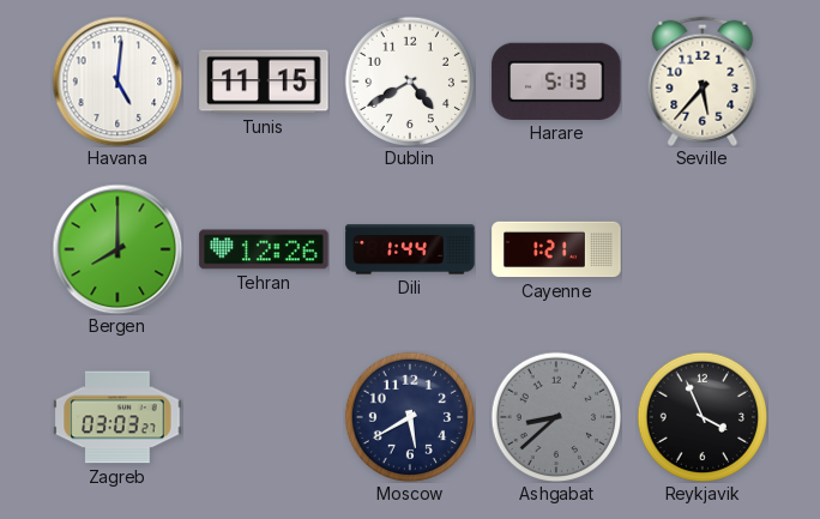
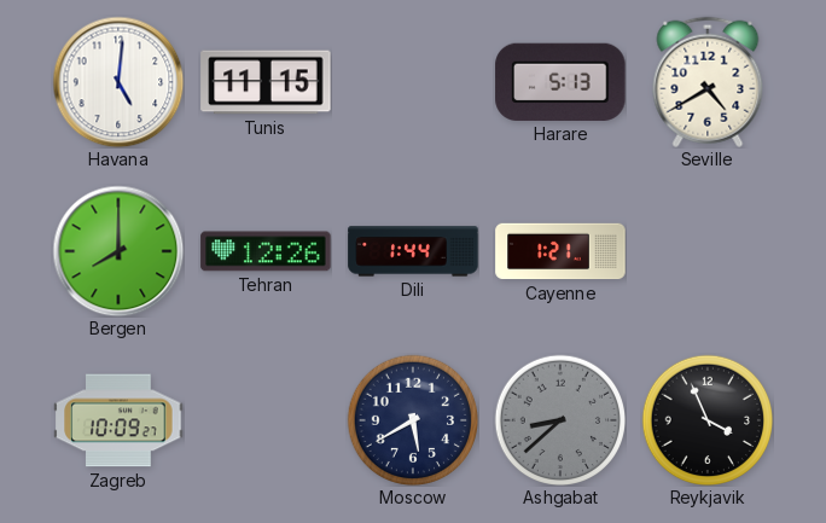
Dublin: 4:40 -> none (410, 82)
Seville: 5:37 -> 4:40 (708, 82)
Zagreb: 03:03 -> 10:09 (118, 420)
